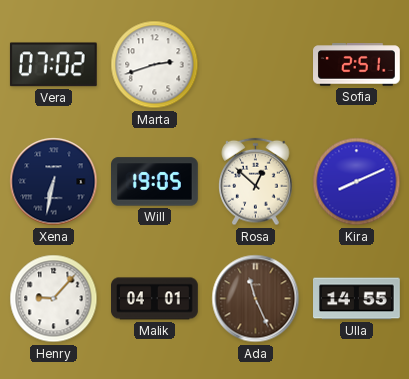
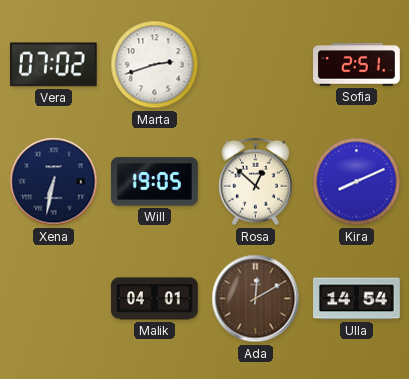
Henry: 9:07 -> none (54, 299)
Ada: 11:26 -> 12:10 (256, 299)
Ulla: 14:55 -> 14:54 (357, 299)
